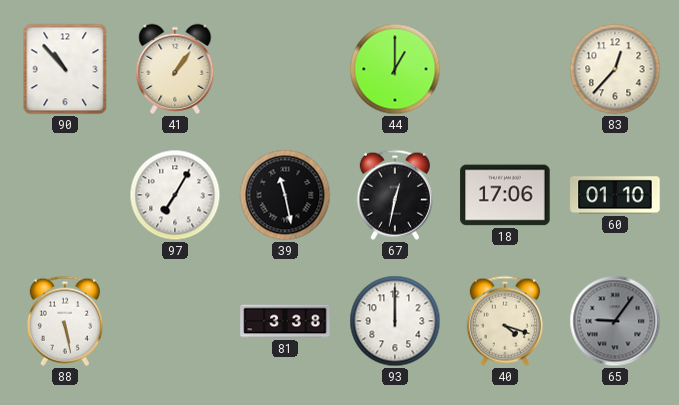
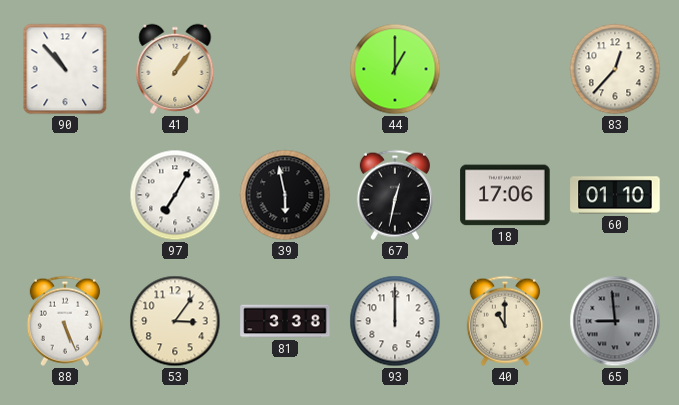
39: 11:28 -> 5:58 (285, 195)
88: 5:28 -> 5:26 (65, 321)
53: none -> 3:06 (175, 321)
40: 4:18 -> 11:00 (505, 321)
65: 9:06 -> 8:59 (615, 321)
